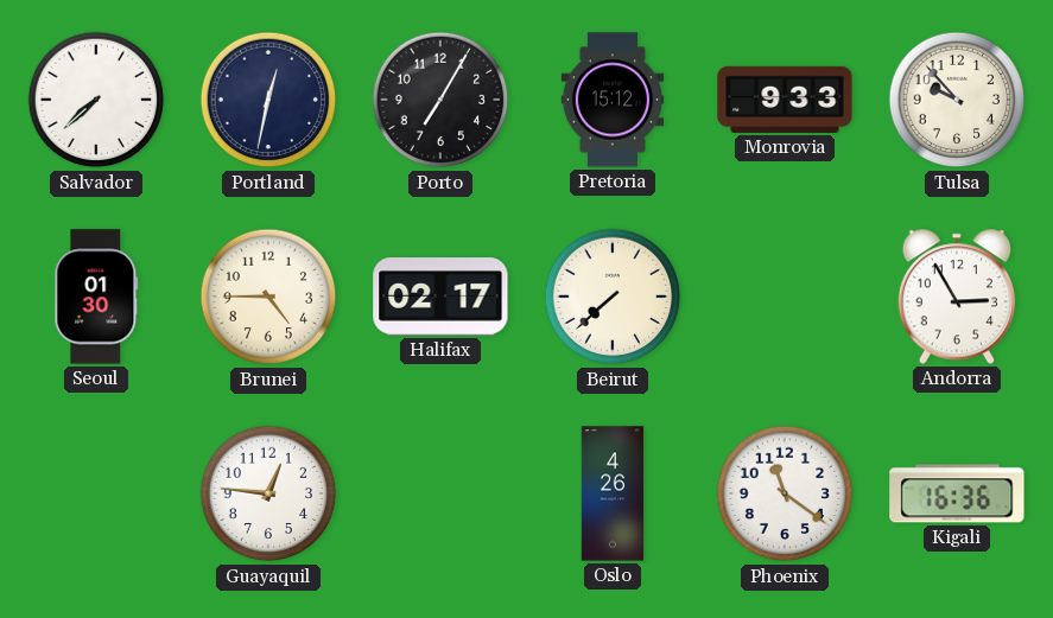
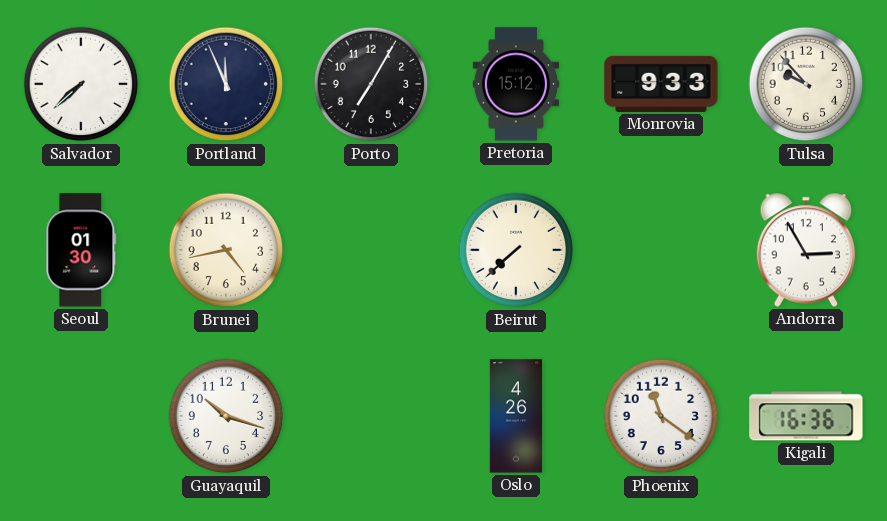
Portland: 12:32 -> 11:56 (226, 84)
Brunei: 4:45 -> 4:43 (226, 250)
Halifax: 02:17 -> none (440, 298)
Guayaquil: 12:46 -> 10:18 (226, 416)
